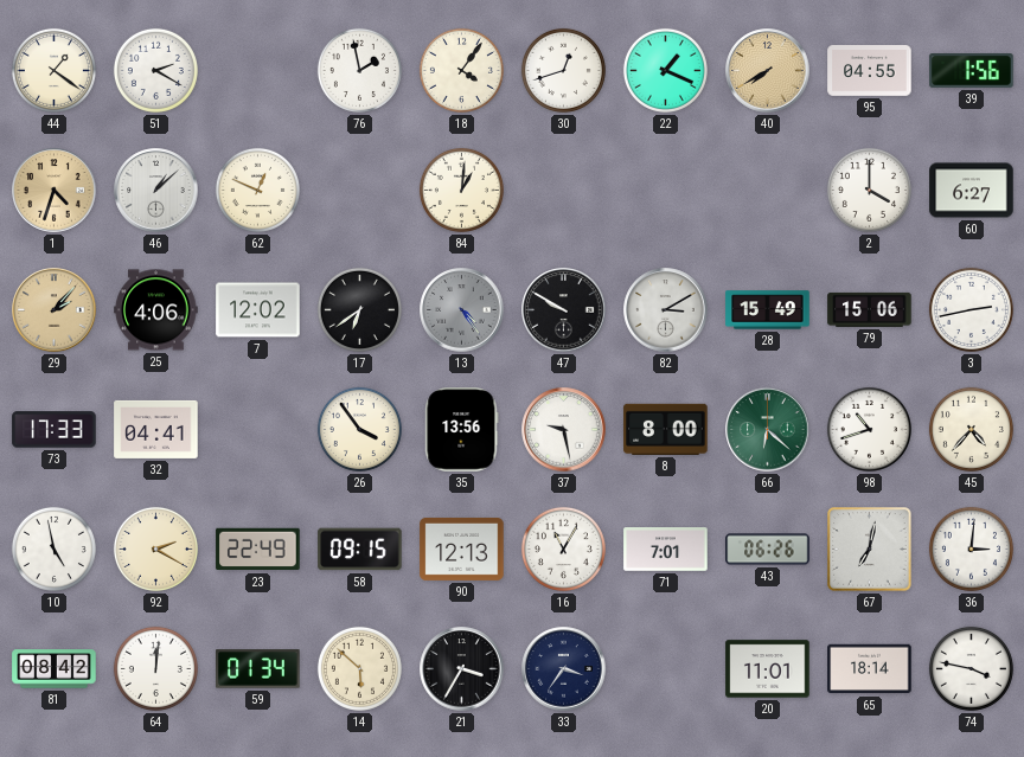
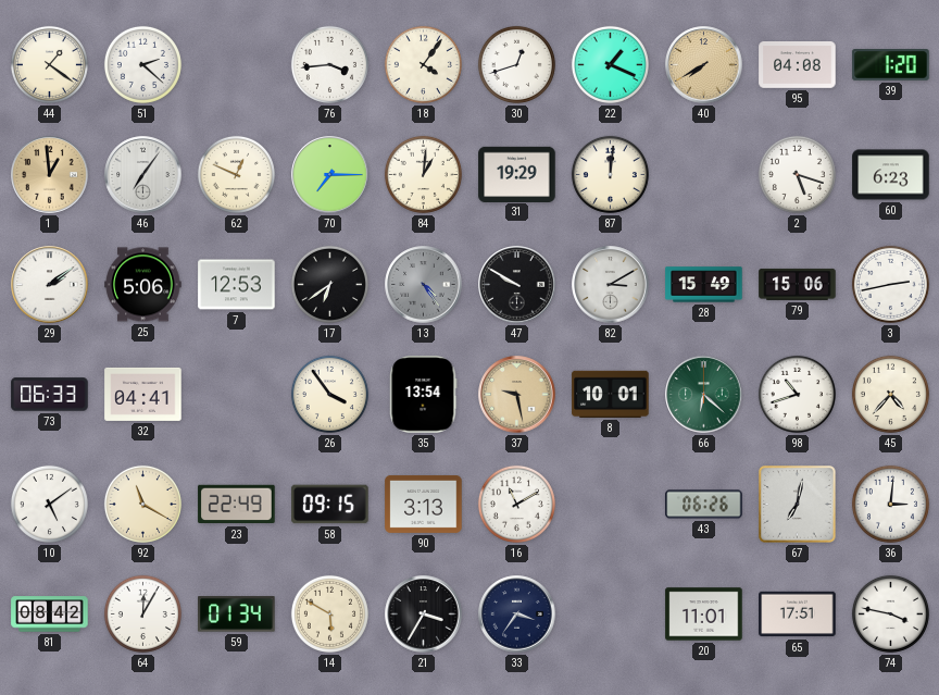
51: 2:20 -> 2:22 (142, 64)
76: 1:58 -> 3:44 (329, 64)
95: 04:55 -> 04:08 (798, 65)
39: 1:56 -> 1:20 (891, 65)
1: 4:33 -> 12:59 (50, 175)
46: 1:08 -> 7:06 (143, 175)
70: none -> 7:15 (330, 175)
31: none -> 19:29 (517, 174)
87: none -> 12:01 (610, 174)
2: 4:00 -> 5:18 (797, 174)
60: 6:27 -> 6:23 (891, 175)
29: 2:07 -> 2:09 (50, 285)
29 dial: champagne -> white (50, 285)
25: 4:06 -> 5:06 (143, 285)
7: 12:02 -> 12:53 (237, 285)
73: 17:33 -> 06:33 (50, 395)
35: 13:56 -> 13:54 (424, 395)
37 dial: white -> champagne (517, 395)
8: 8:00 -> 10:01 (611, 394)
10: 4:58 -> 5:09 (49, 504)
92: 2:20 -> 11:20 (142, 504)
90: 12:13 -> 3:13 (424, 504)
16: 11:05 -> 11:10 (516, 504)
71: 7:01 -> none (666, 550)
64: 12:01 -> 12:05 (142, 613)
14: 5:52 -> 5:50 (329, 613)
65: 18:14 -> 17:51 (798, 615)
